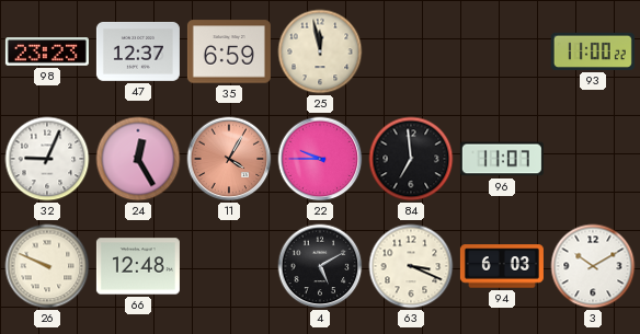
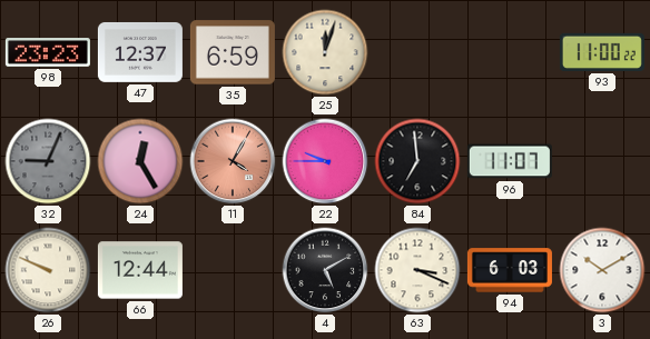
25: 11:58 -> 12:03 (325, 52)
32 dial: white -> grey (48, 161)
66: 12:48 -> 12:44 (140, 270)
